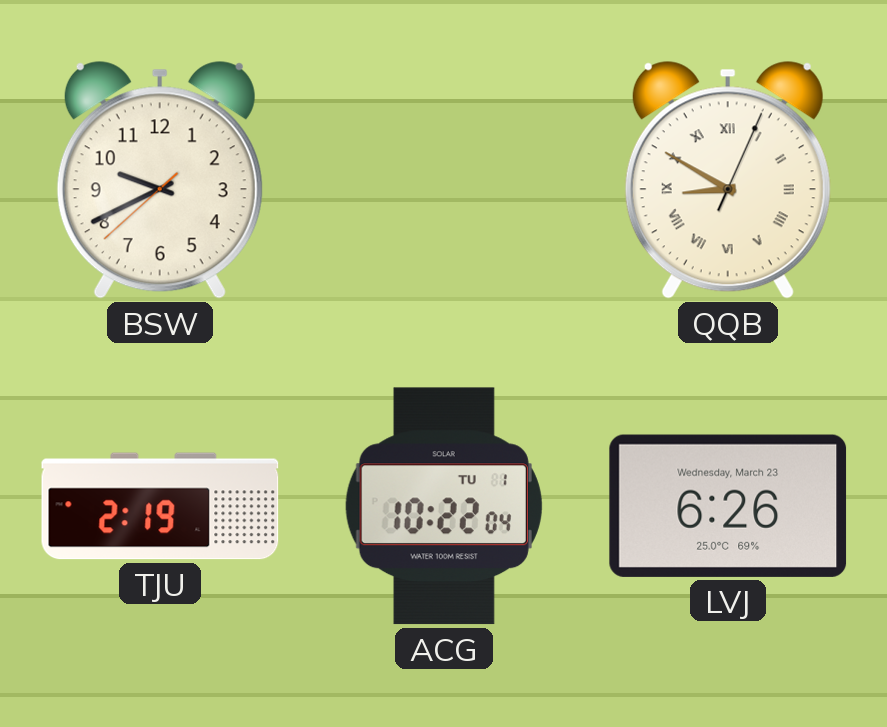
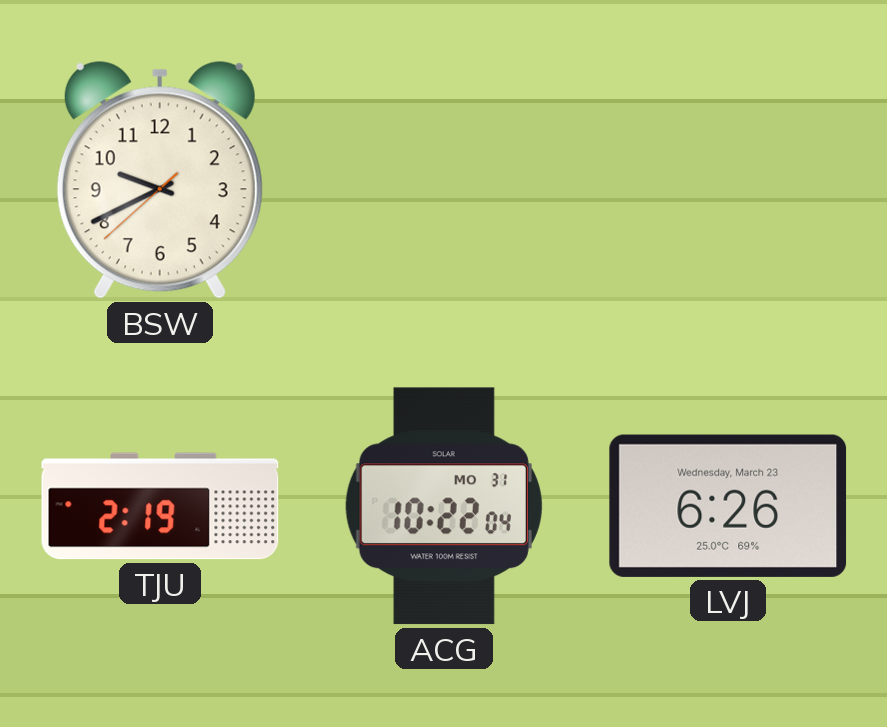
QQB: 8:50 -> none (728, 180)
ACG date: TU 1 -> MO 31 (444, 506)
